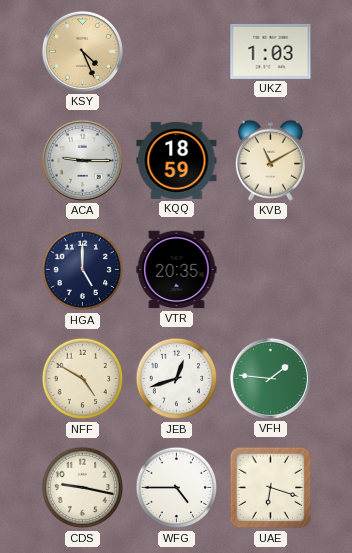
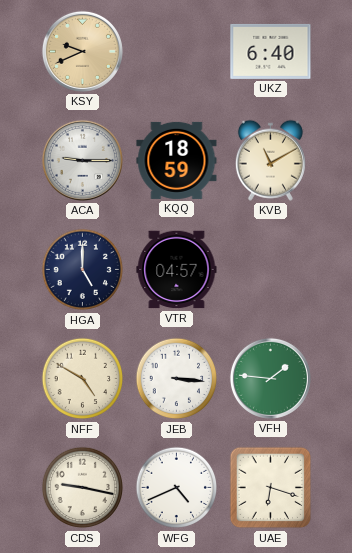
KSY: 4:26 -> 9:41 (82, 51)
UKZ: 1:03 -> 6:40 (271, 51)
VTR: 20:35 -> 04:57 (177, 270)
JEB: 12:42 -> 3:16 (177, 379)
WFG: 4:45 -> 4:41 (177, 488)
